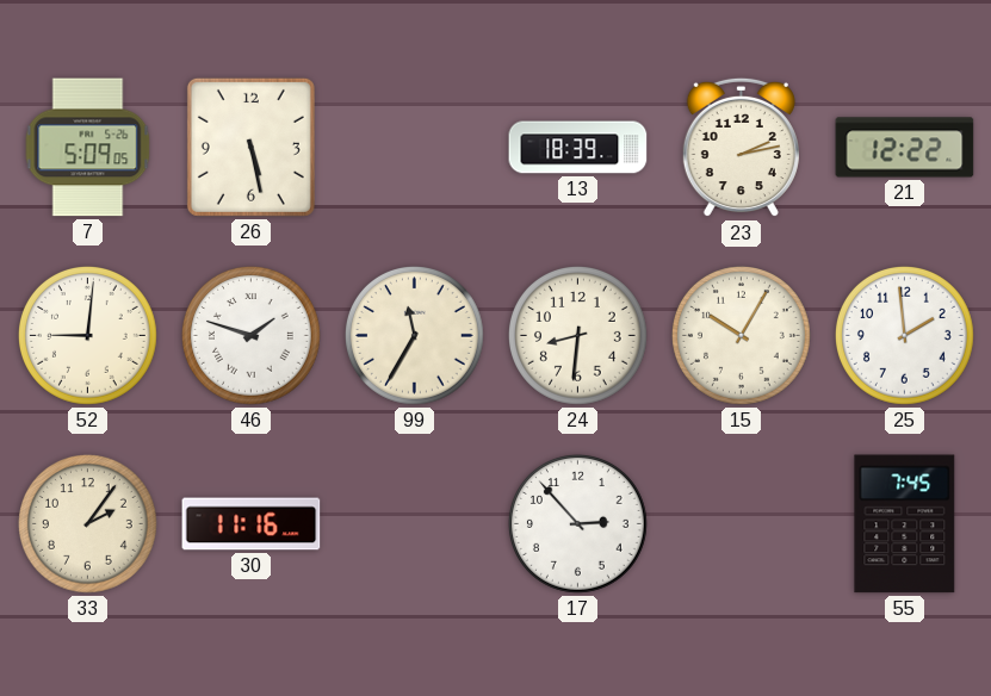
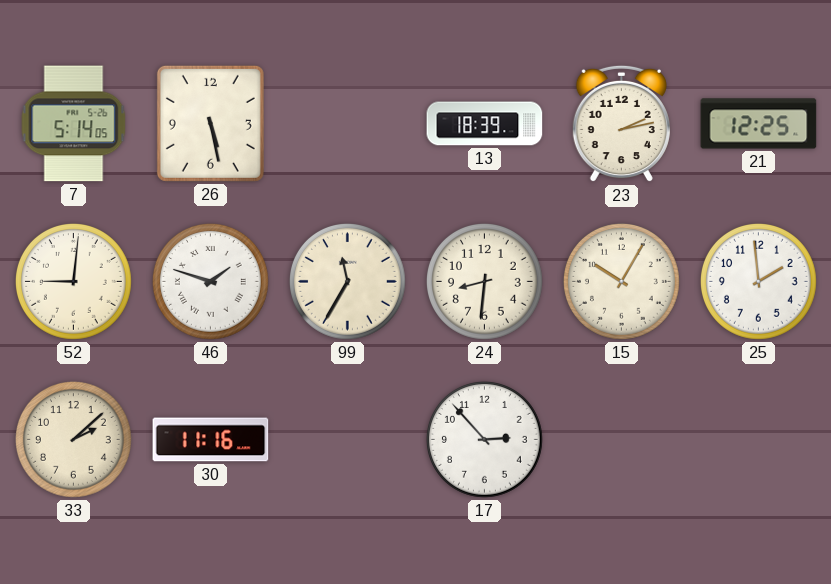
7: 5:09 -> 5:14 (74, 124)
21: 12:22 -> 12:25 (759, 124)
33: 2:06 -> 2:08 (73, 439)
55: 7:45 -> none (905, 524)
